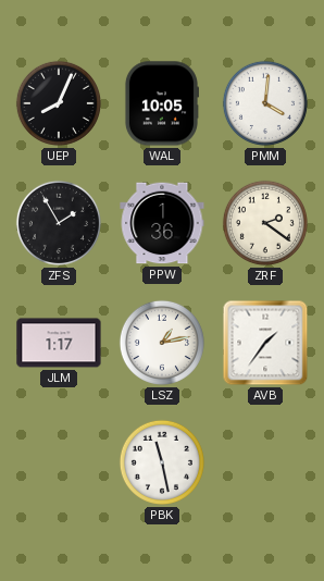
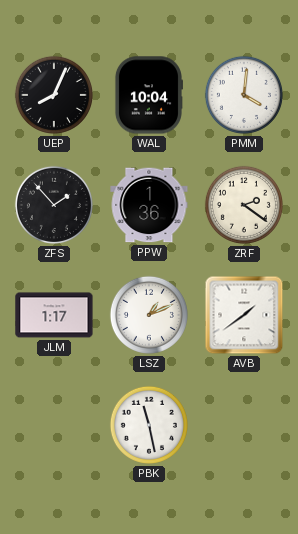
WAL: 10:05 -> 10:04 (148, 95)
ZFS: 1:55 -> 1:53 (54, 205)
LSZ: 1:13 -> 1:11 (149, 315)
AVB: 1:36 -> 1:39 (244, 315)
